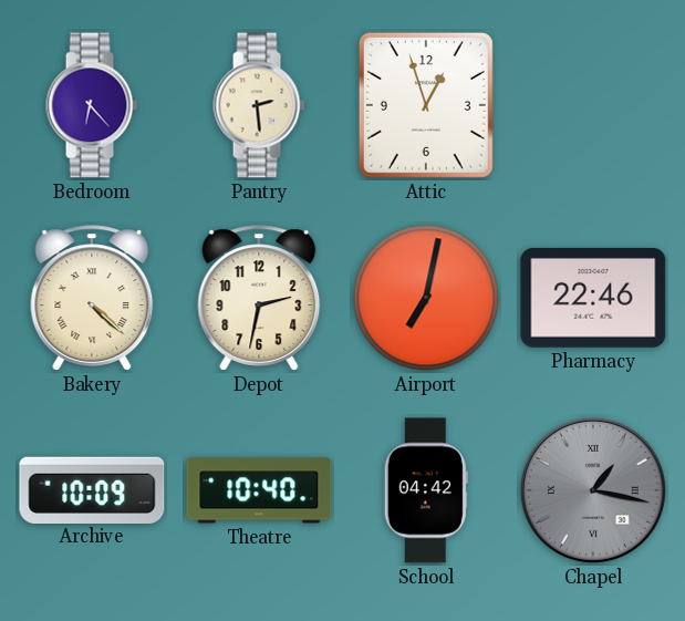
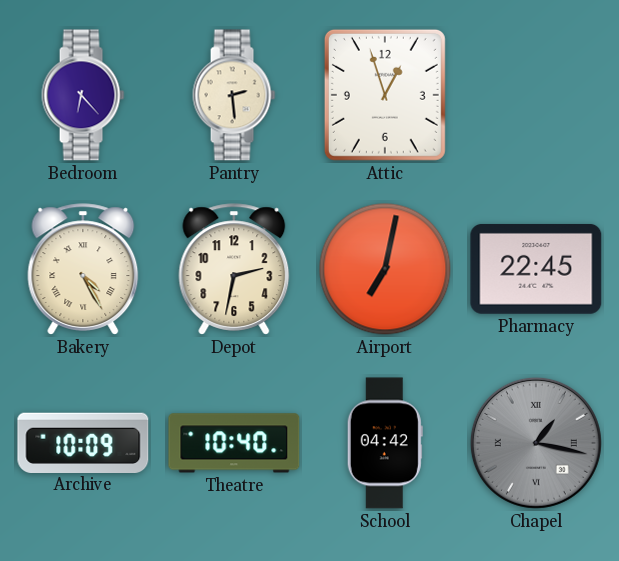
Bakery: 4:22 -> 4:25 (83, 269)
Pharmacy: 22:46 -> 22:45 (536, 269)
